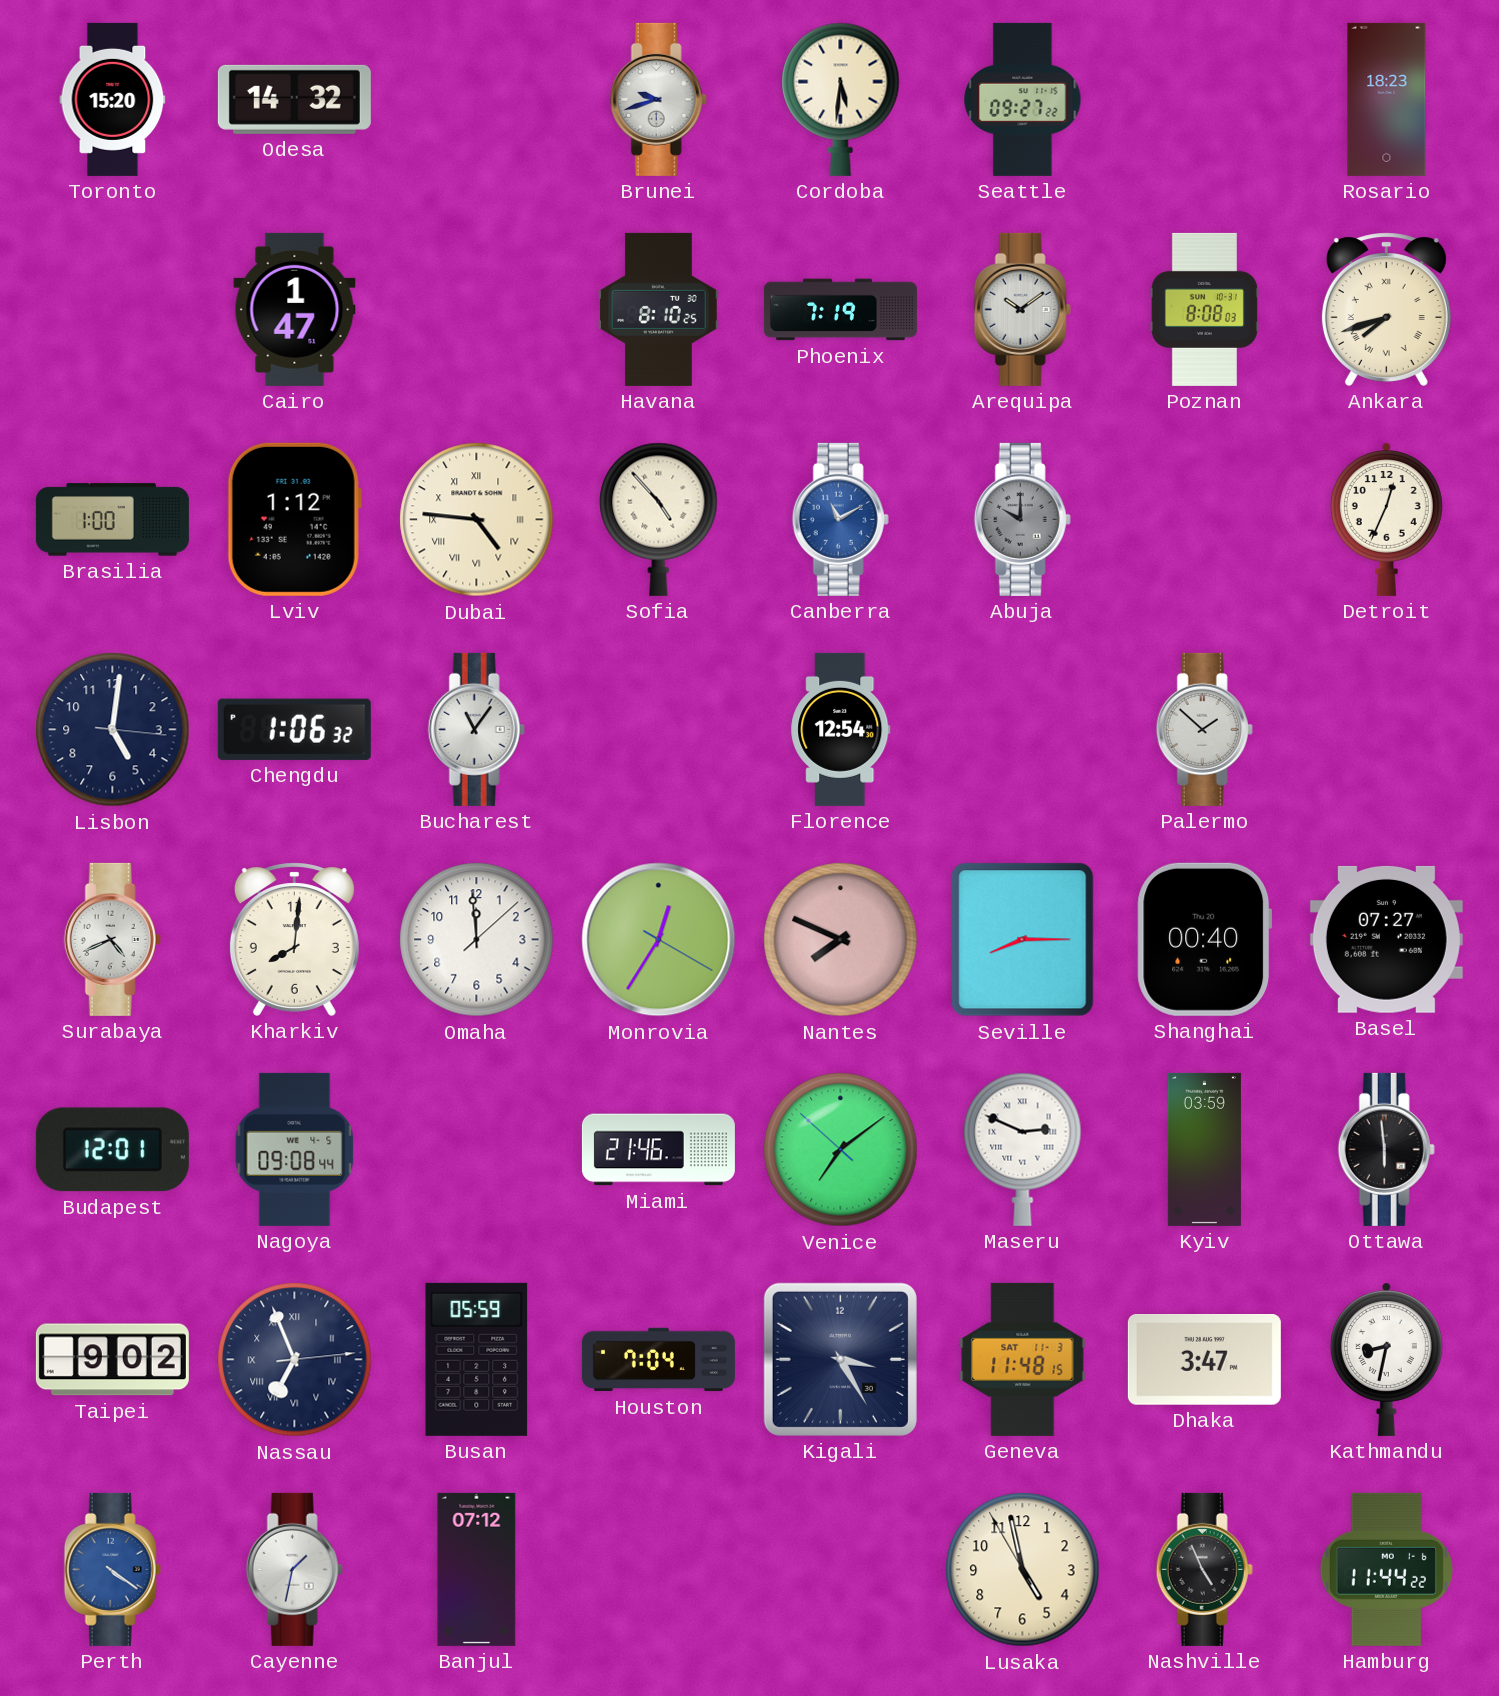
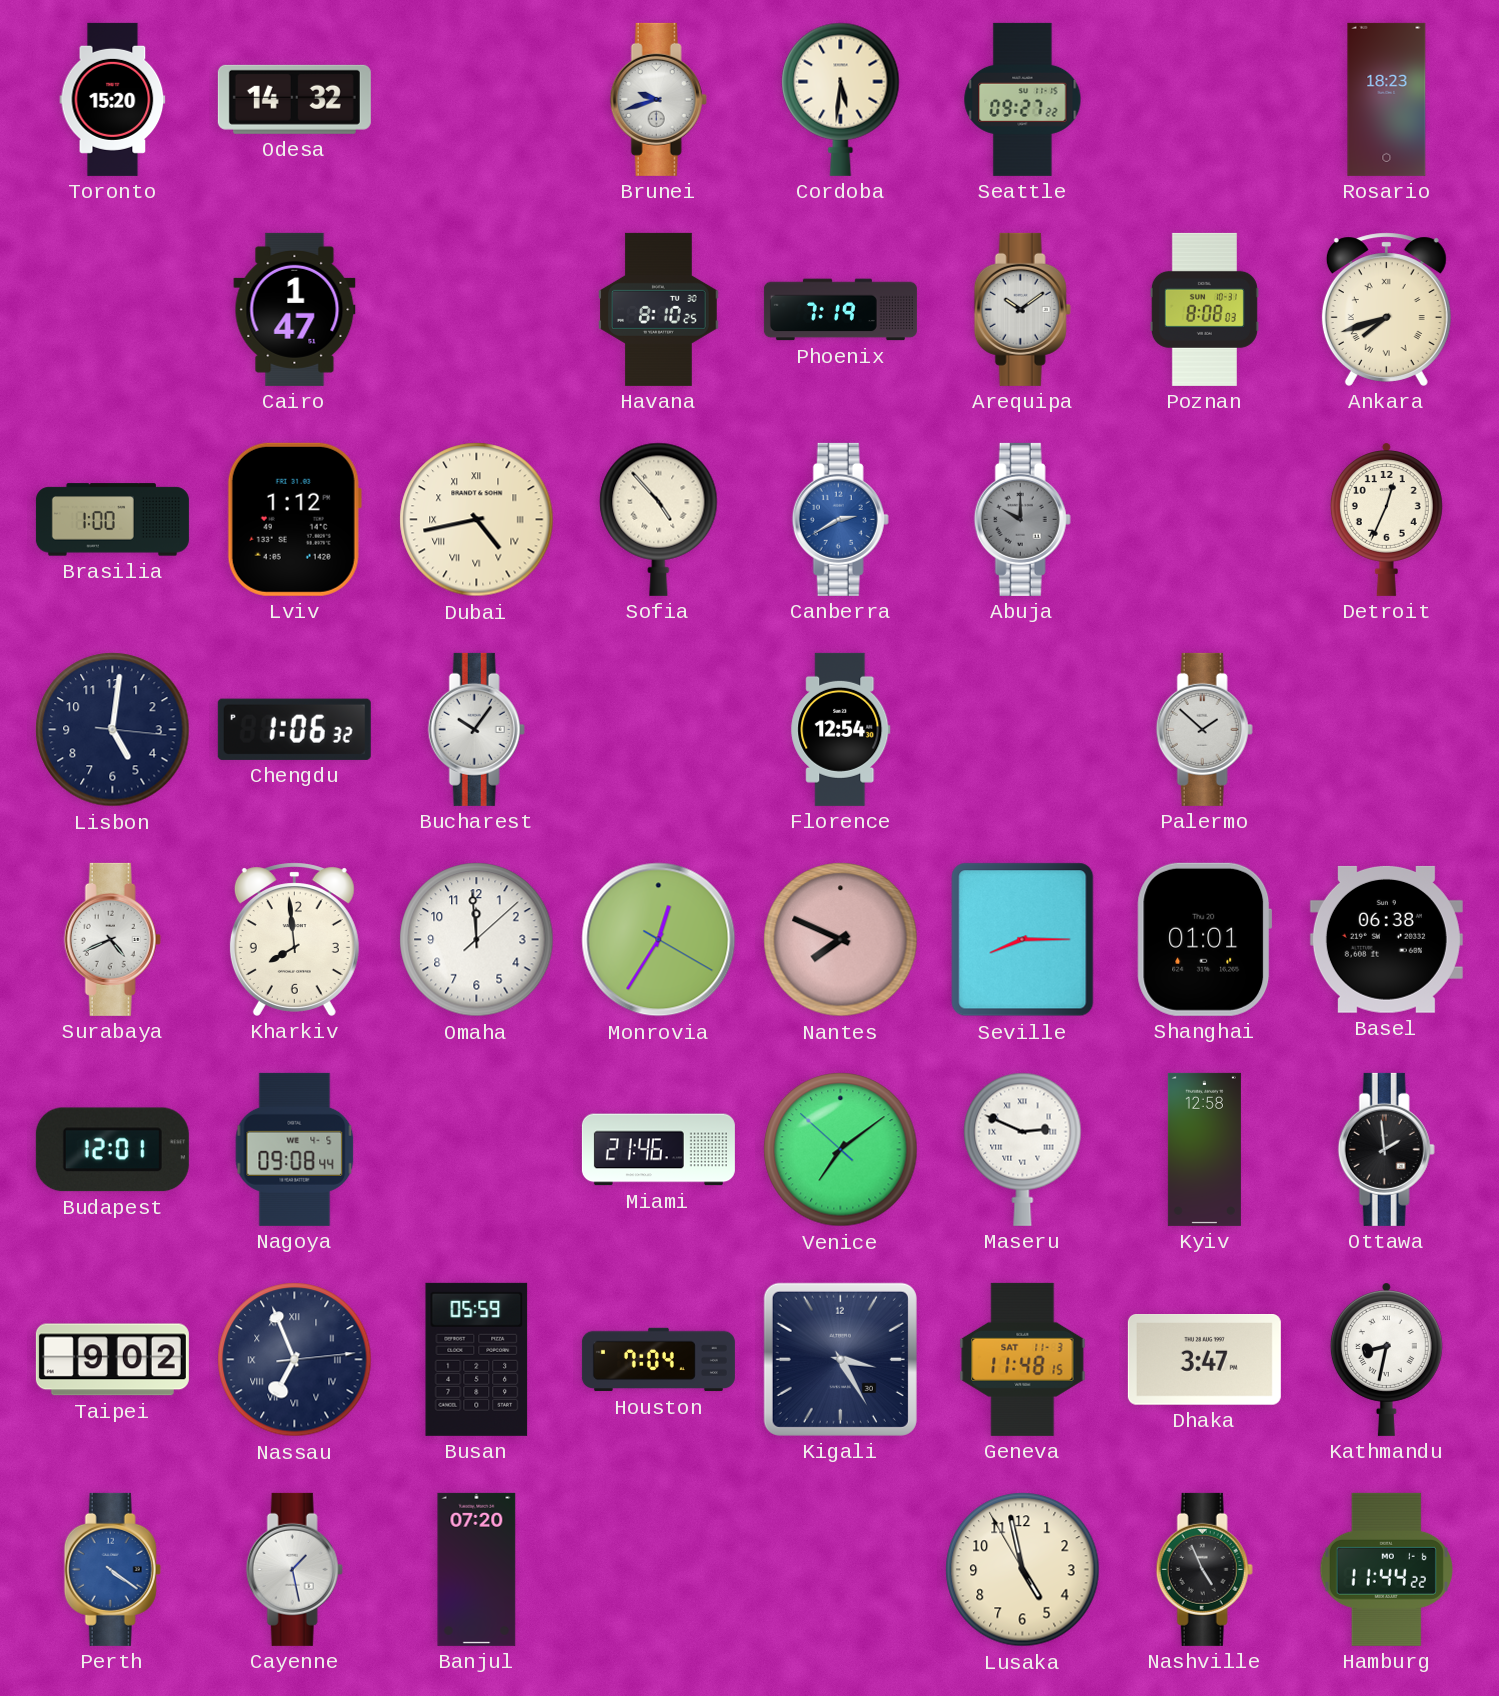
Dubai: 4:46 -> 4:43 (477, 520)
Canberra: 11:10 -> 2:40 (840, 519)
Bucharest: 11:06 -> 10:06 (476, 729)
Kharkiv: 8:01 -> 7:59 (294, 939)
Shanghai: 00:40 -> 01:01 (1205, 939)
Basel: 07:27 -> 06:38 (1386, 939)
Kyiv: 03:59 -> 12:58 (1204, 1149)
Ottawa: 5:59 -> 1:59 (1386, 1149)
Cayenne: 1:32 -> 1:28 (294, 1569)
Banjul: 07:12 -> 07:20 (477, 1569)
